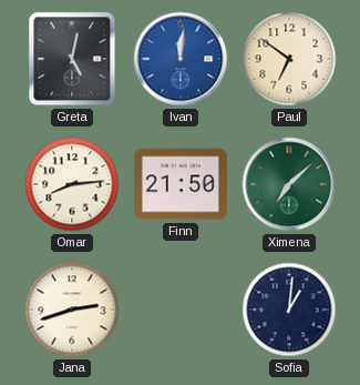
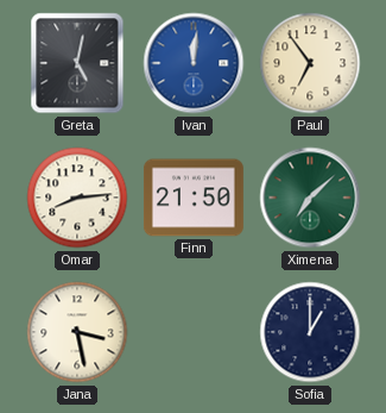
Paul: 6:51 -> 6:54 (310, 63)
Jana: 2:42 -> 3:28 (77, 332)
Sofia: 1:01 -> 1:00 (310, 332)
